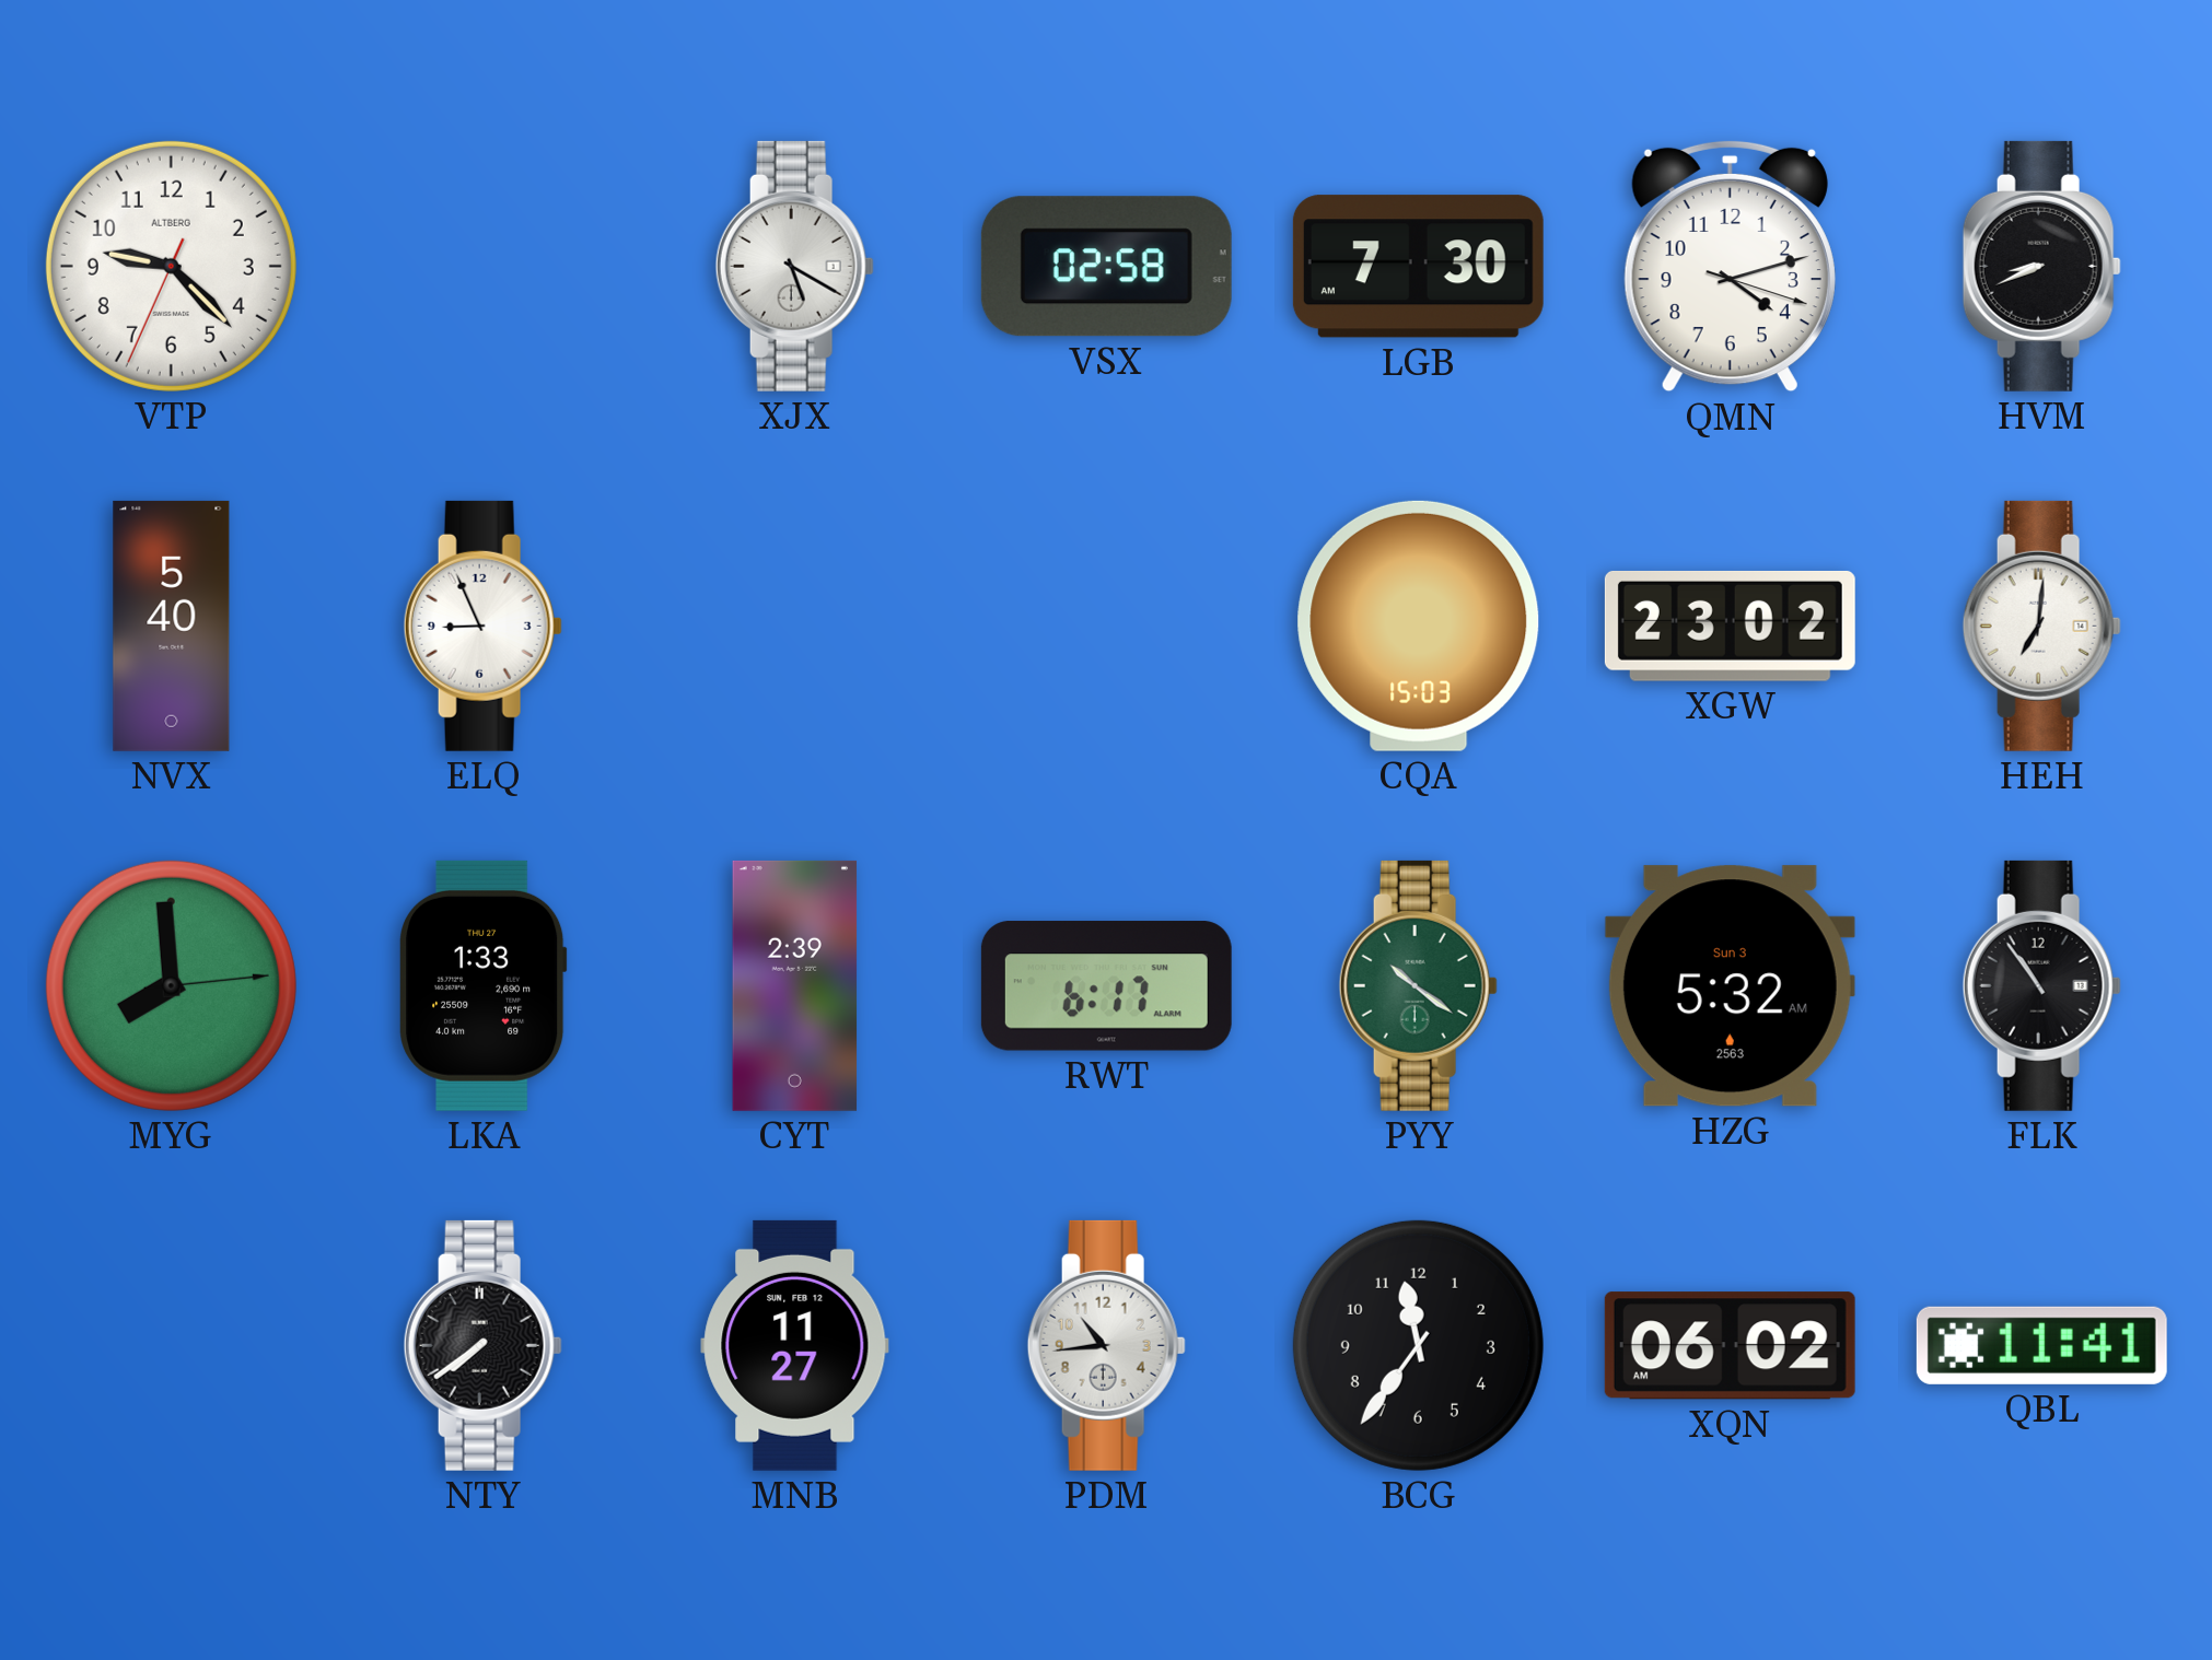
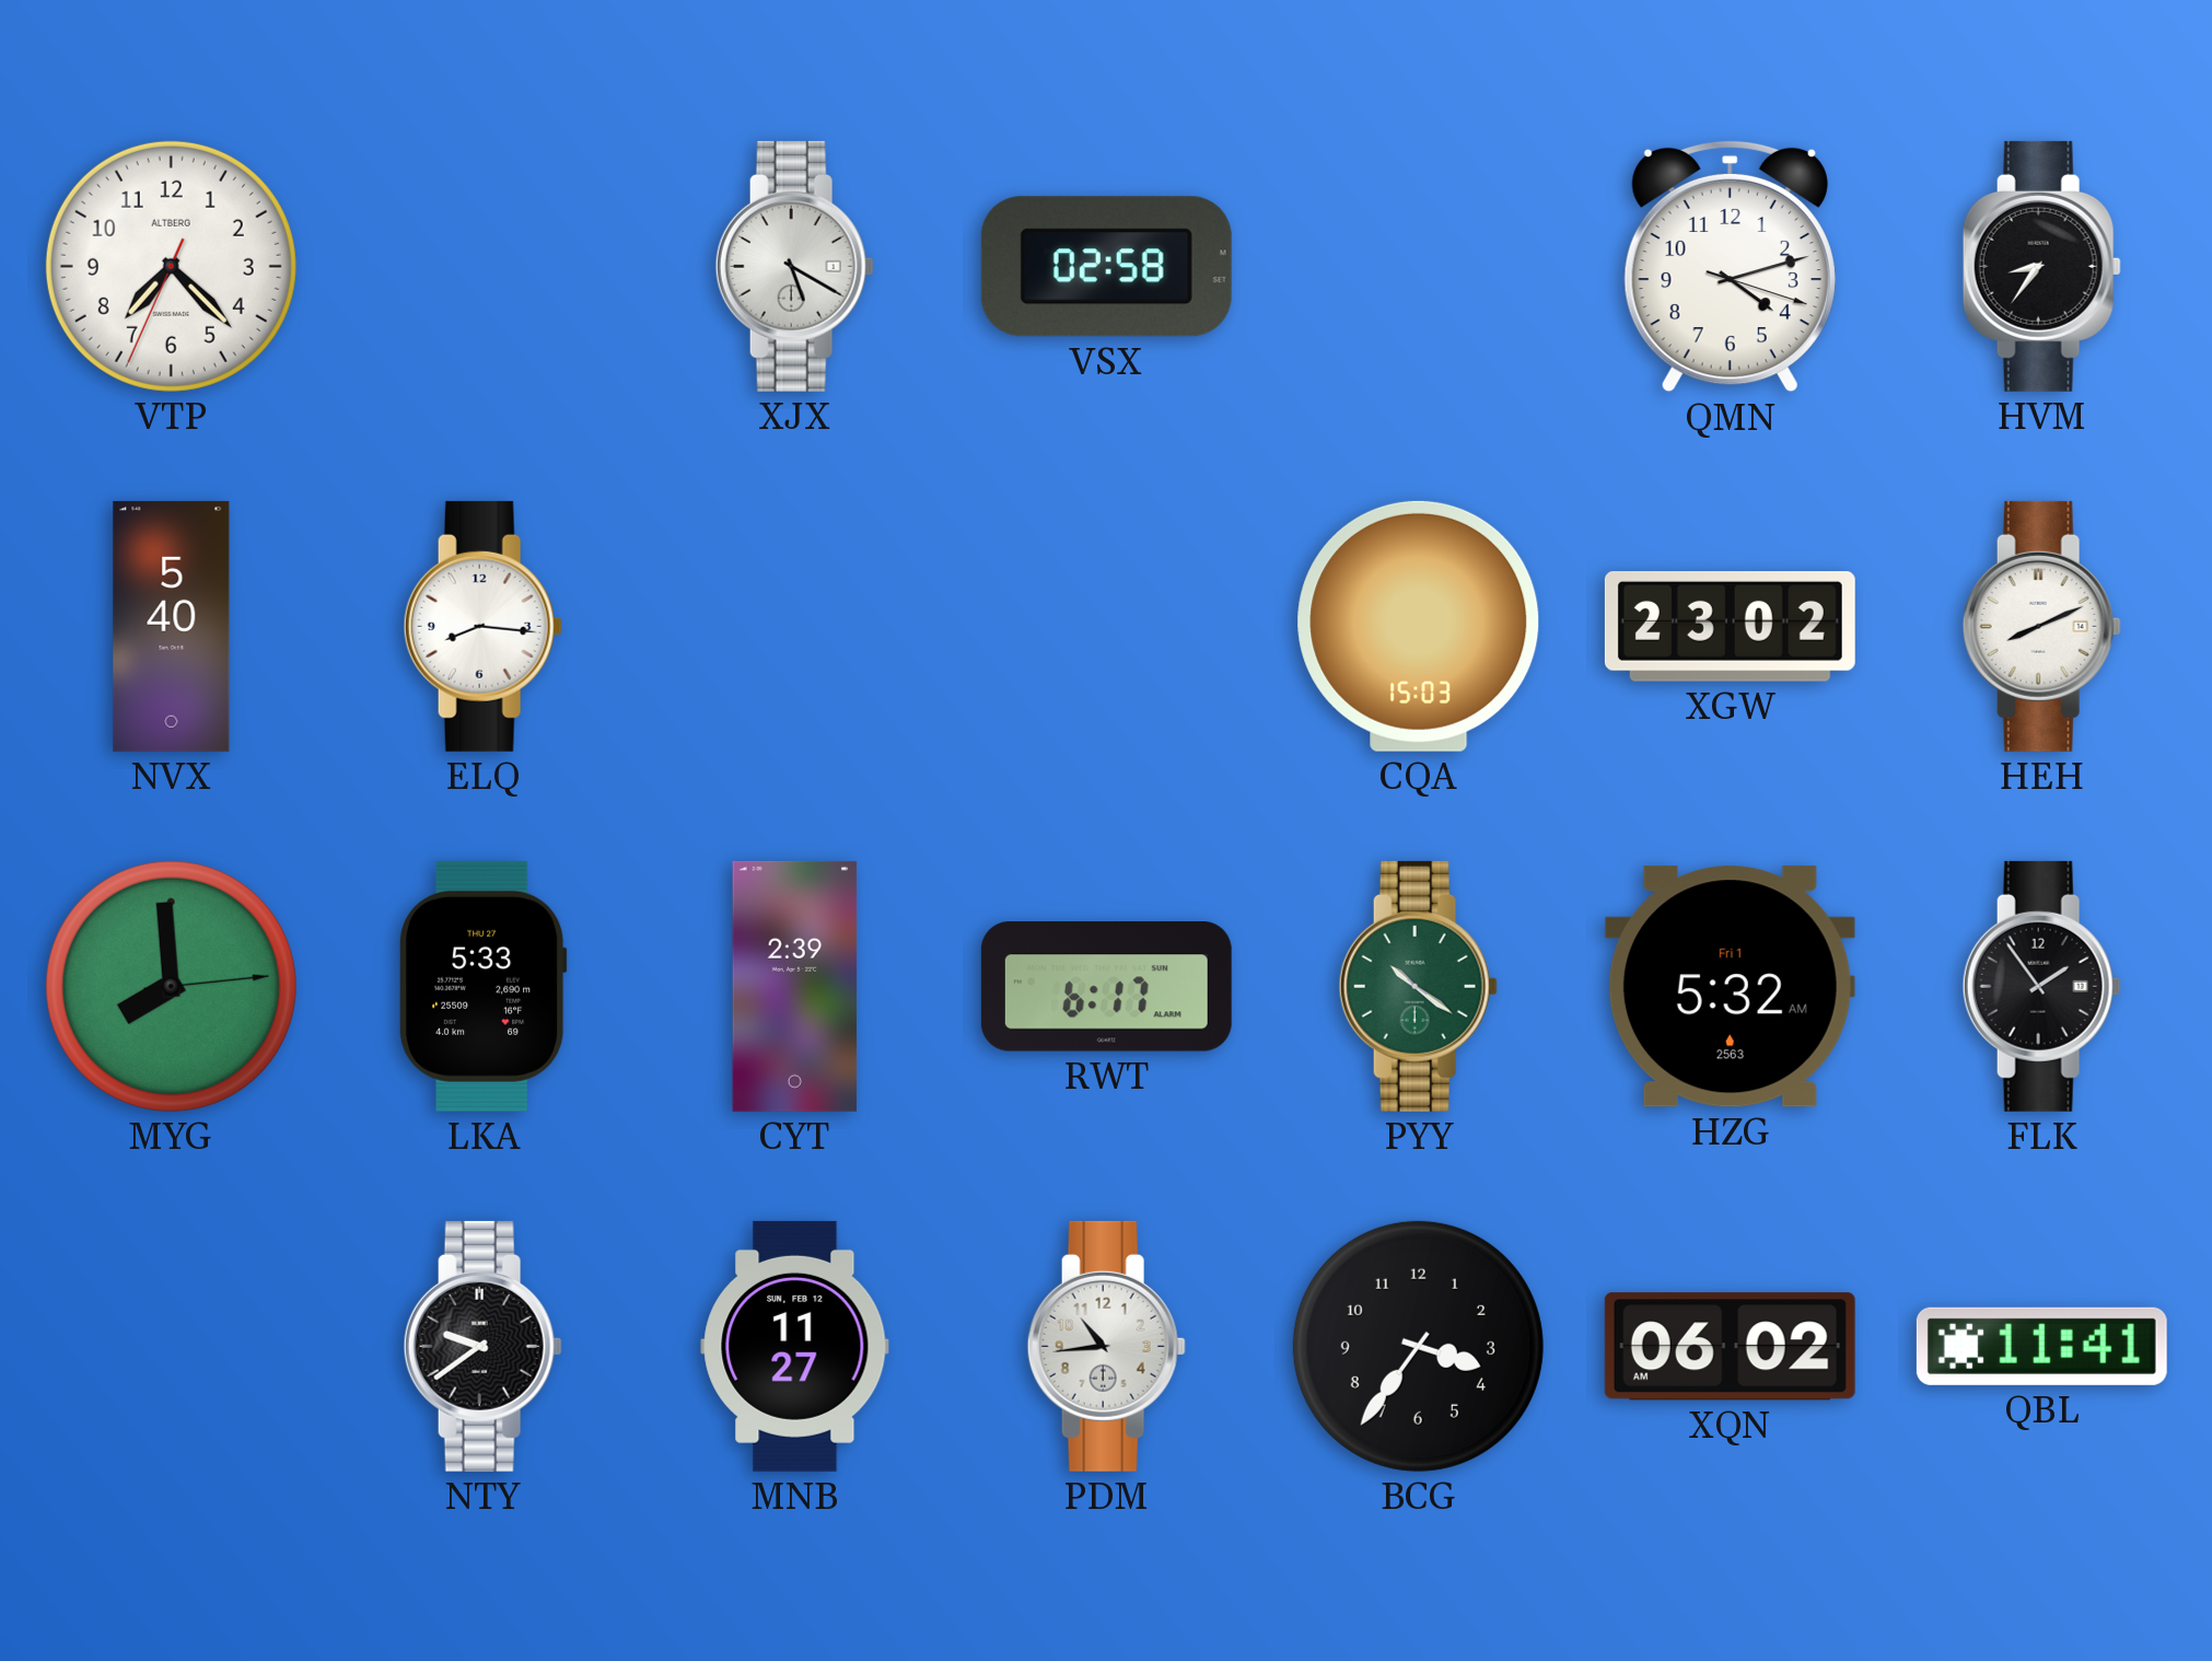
VTP: 9:22 -> 7:22 (171, 266)
LGB: 7:30 -> none (1418, 267)
HVM: 8:41 -> 8:36 (2041, 266)
ELQ: 8:56 -> 8:16 (482, 626)
HEH: 7:01 -> 8:11 (2041, 626)
LKA: 1:33 -> 5:33 (484, 986)
HZG date: Sun 3 -> Fri 1 (1730, 987)
FLK: 10:54 -> 1:54 (2041, 986)
NTY: 7:39 -> 9:39 (482, 1346)
BCG: 11:36 -> 3:36 (1418, 1346)
